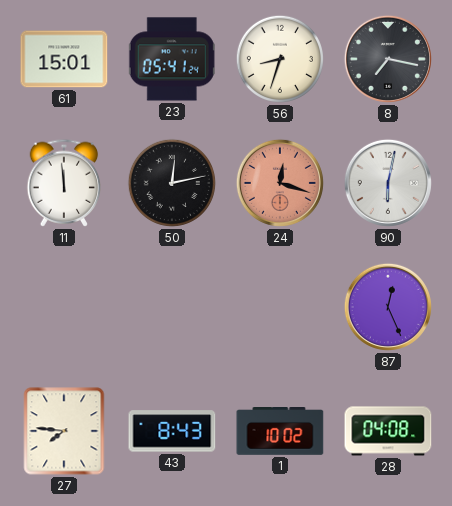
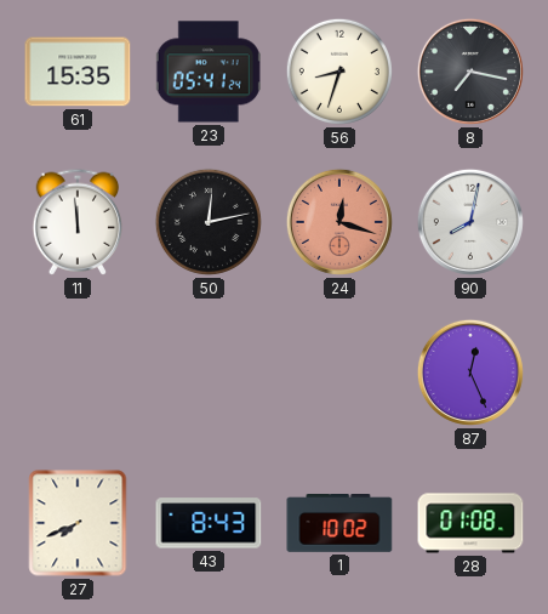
61: 15:01 -> 15:35 (78, 72)
90: 6:02 -> 8:02 (470, 222)
27: 7:46 -> 7:41 (78, 523)
28: 04:08 -> 01:08 (470, 523)
